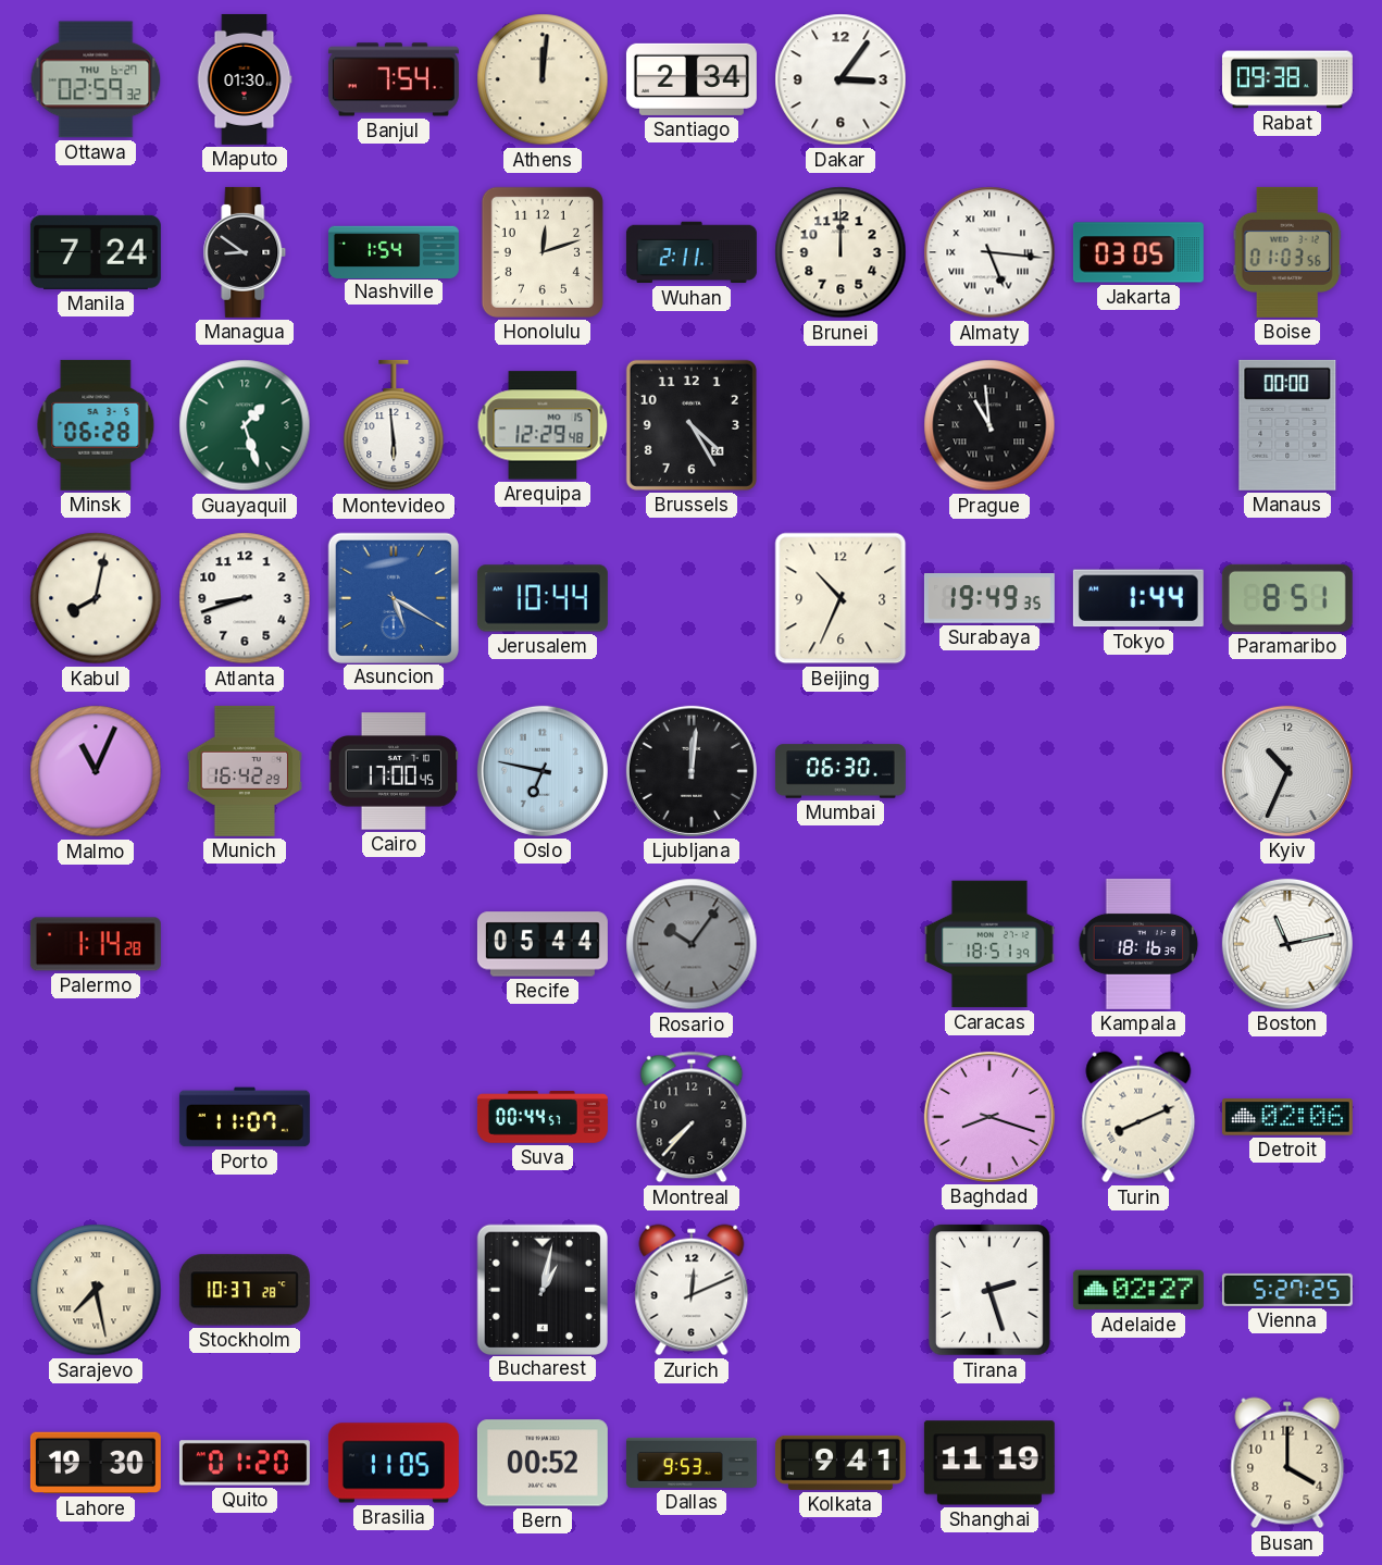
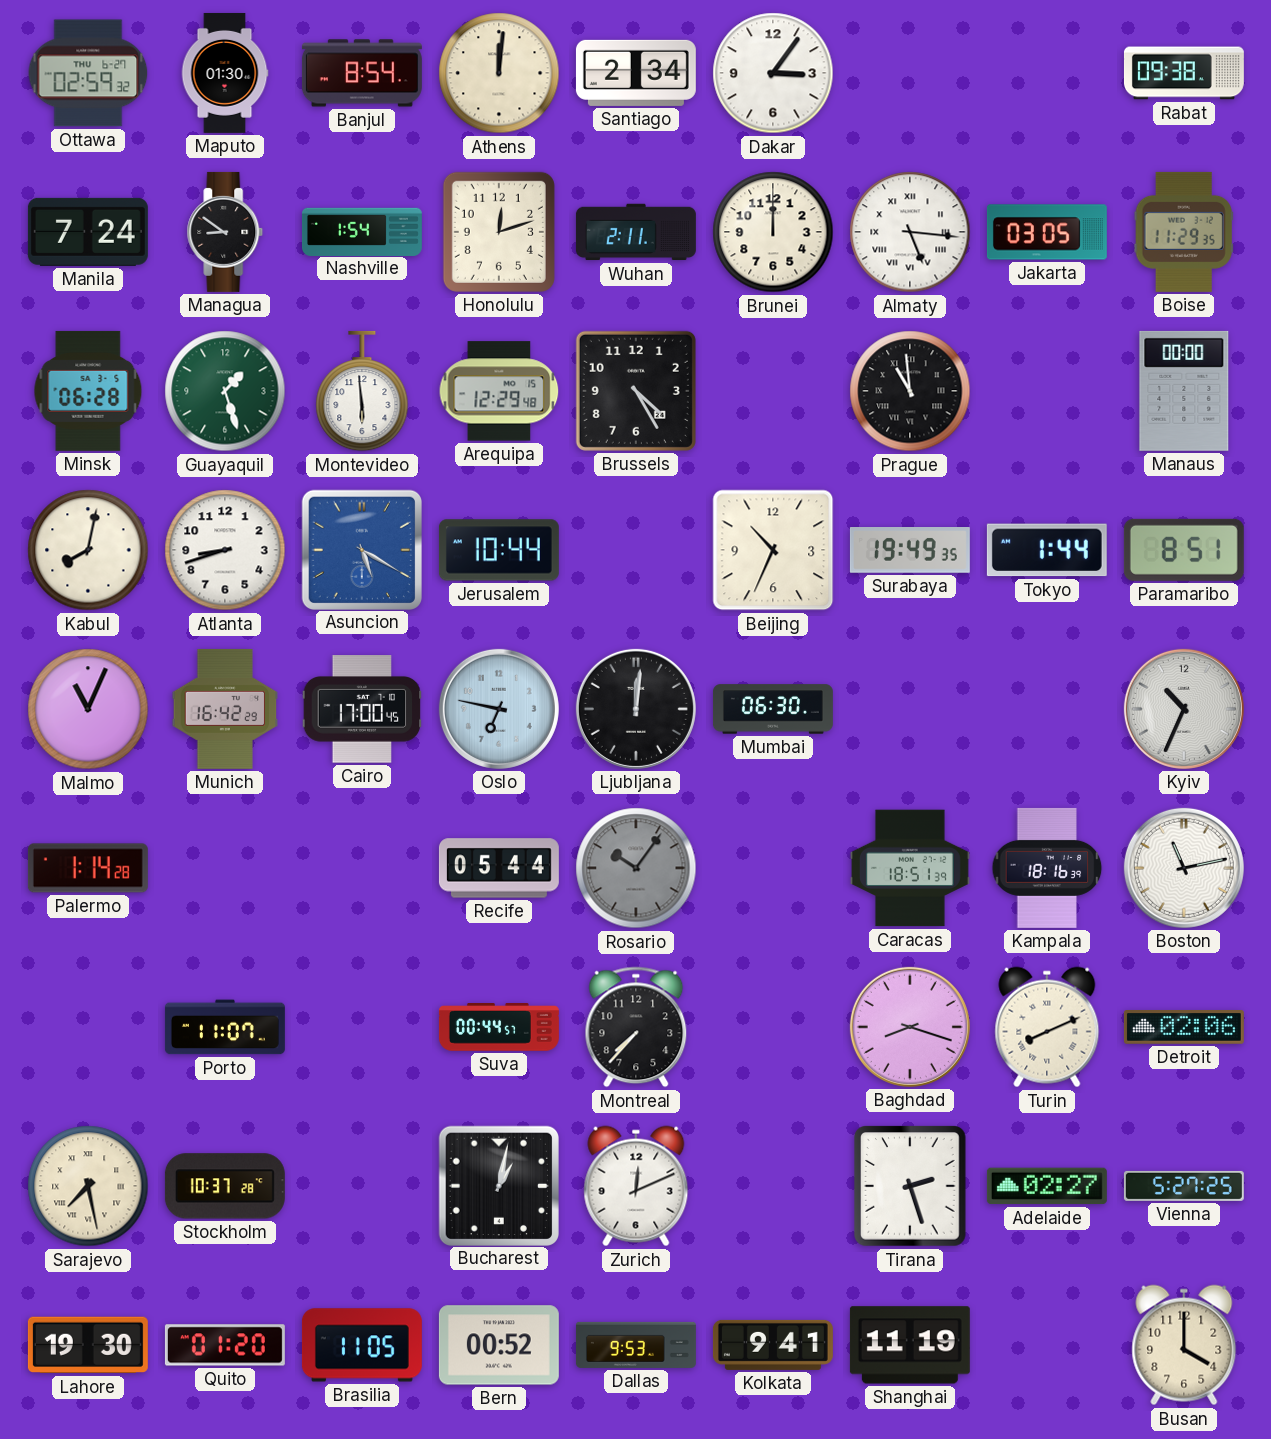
Banjul: 7:54 -> 8:54 (362, 73)
Boise: 01:03 -> 11:29 (1184, 232)
